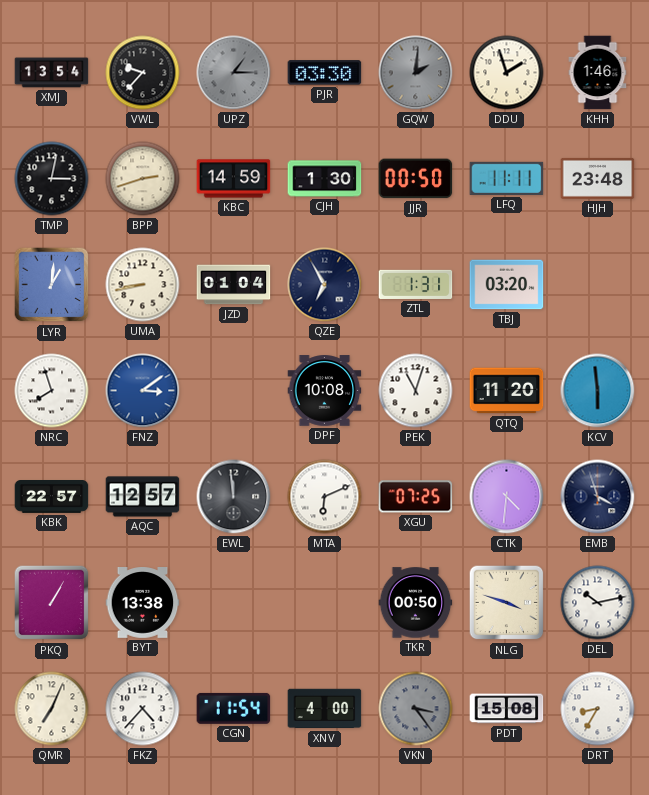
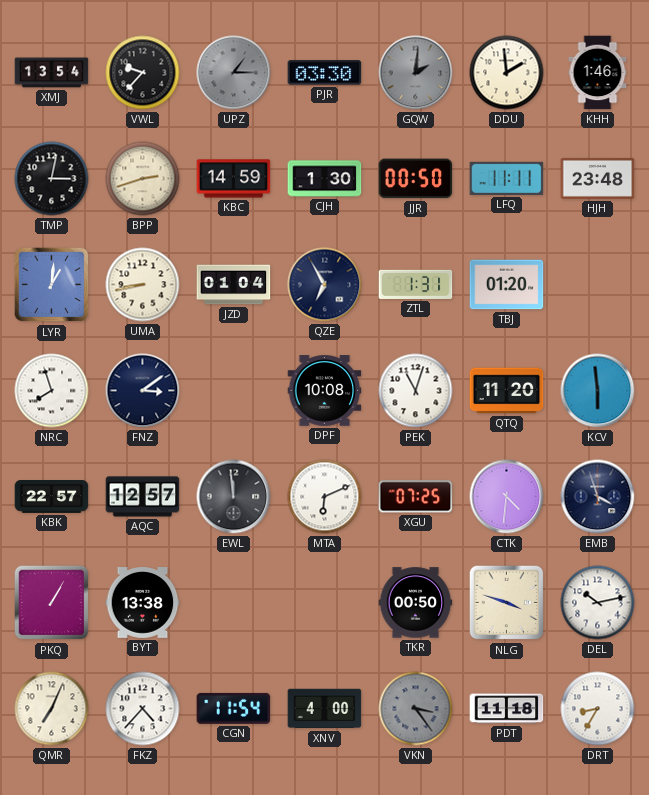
DDU: 1:57 -> 1:59 (507, 73)
TBJ: 03:20 -> 01:20 (507, 285)
FNZ dial: blue -> navy (143, 391)
PDT: 15:08 -> 11:18 (507, 709)
